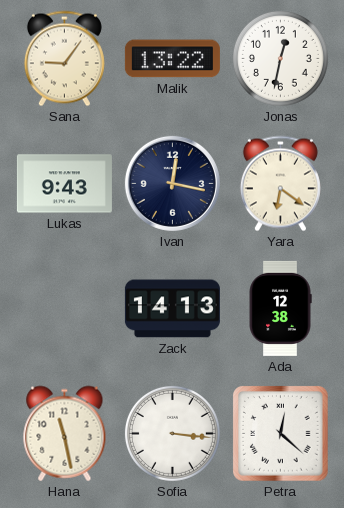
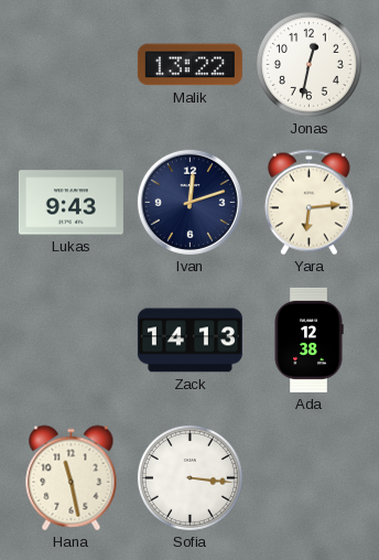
Sana: 9:06 -> none (64, 59)
Ivan: 12:17 -> 12:12 (189, 202)
Yara: 6:21 -> 6:14 (308, 203)
Petra: 12:22 -> none (281, 434)
